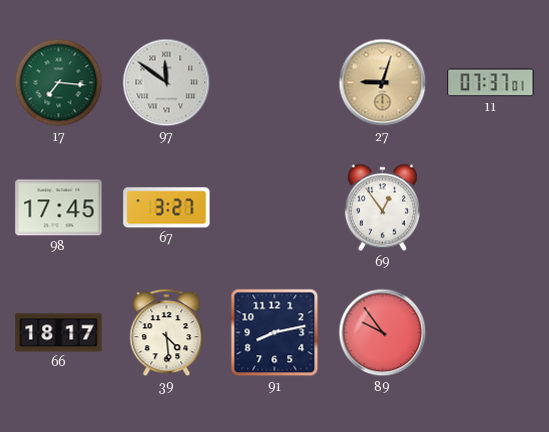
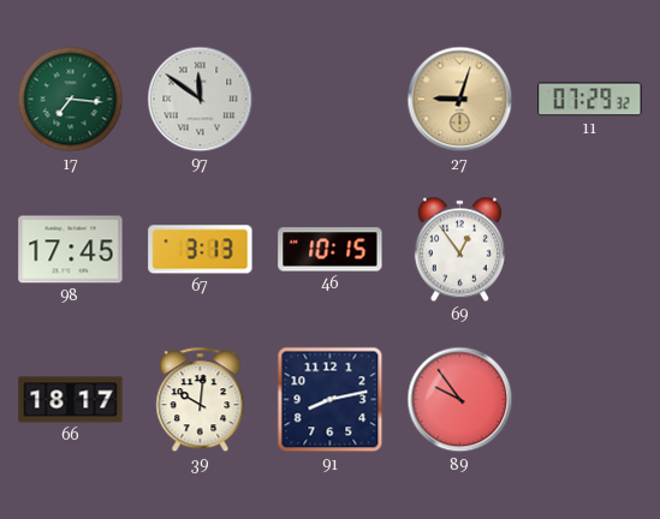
11: 07:37 -> 07:29 (590, 100)
67: 3:27 -> 3:13 (201, 250)
46: none -> 10:15 (331, 250)
39: 4:29 -> 10:01 (201, 400)
